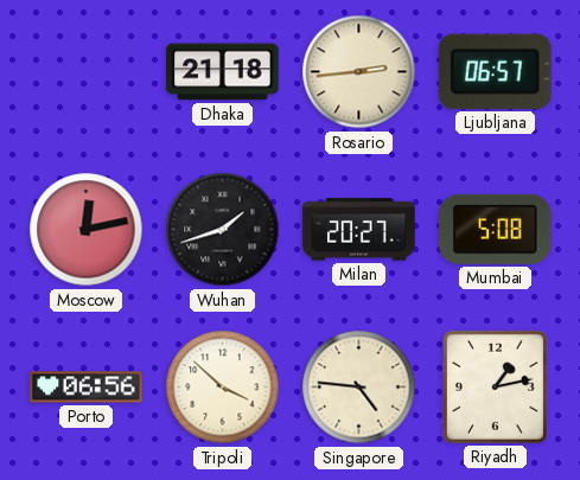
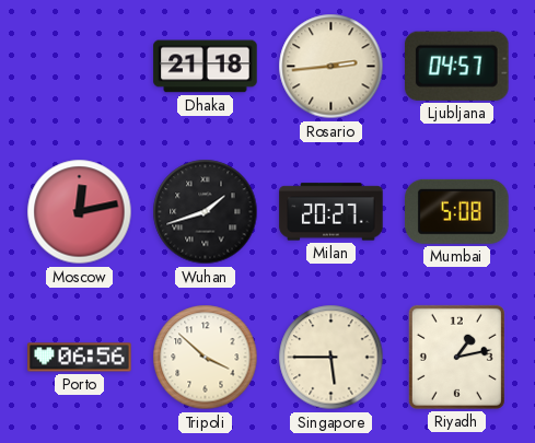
Ljubljana: 06:57 -> 04:57 (456, 66)
Singapore: 4:46 -> 5:45 (332, 358)
